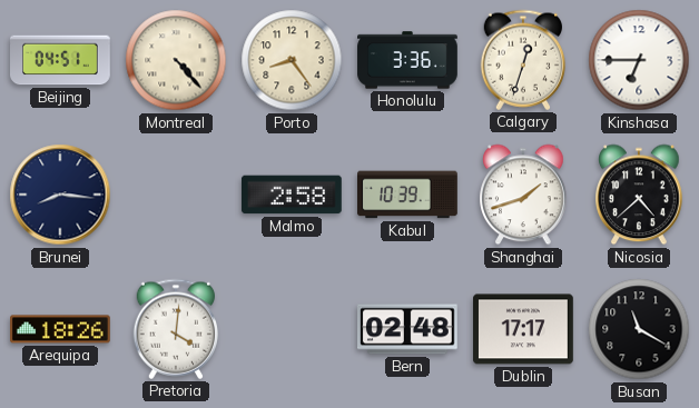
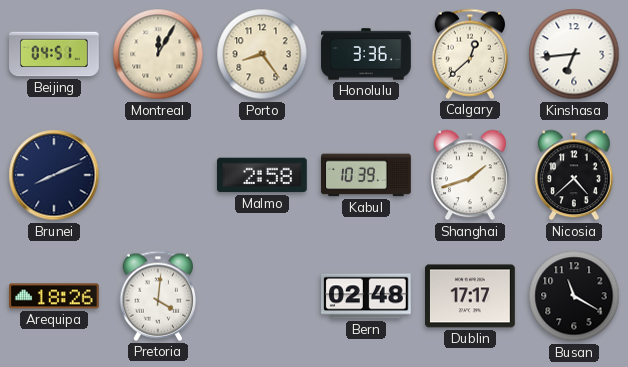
Montreal: 4:23 -> 12:05 (158, 54)
Calgary: 12:33 -> 12:38 (470, 54)
Kinshasa: 6:45 -> 6:44 (574, 54)
Brunei: 8:16 -> 8:11 (54, 175)
